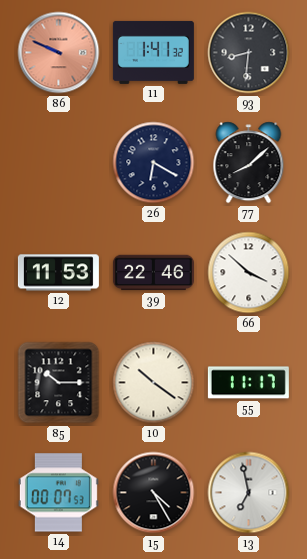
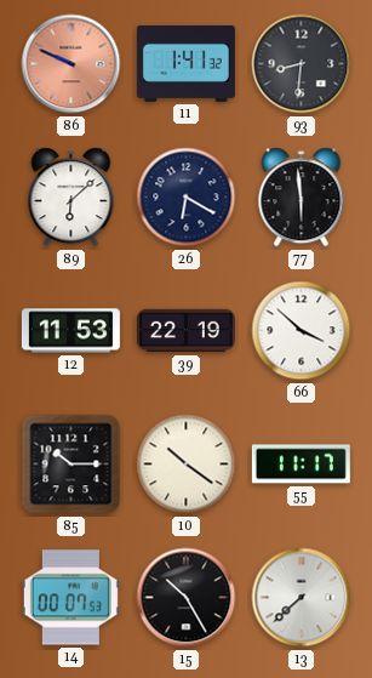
89: none -> 6:08 (71, 198)
77: 8:08 -> 5:59 (302, 198)
39: 22:46 -> 22:19 (185, 331)
15: 4:25 -> 10:25 (187, 598)
13: 6:58 -> 7:38 (302, 598)
